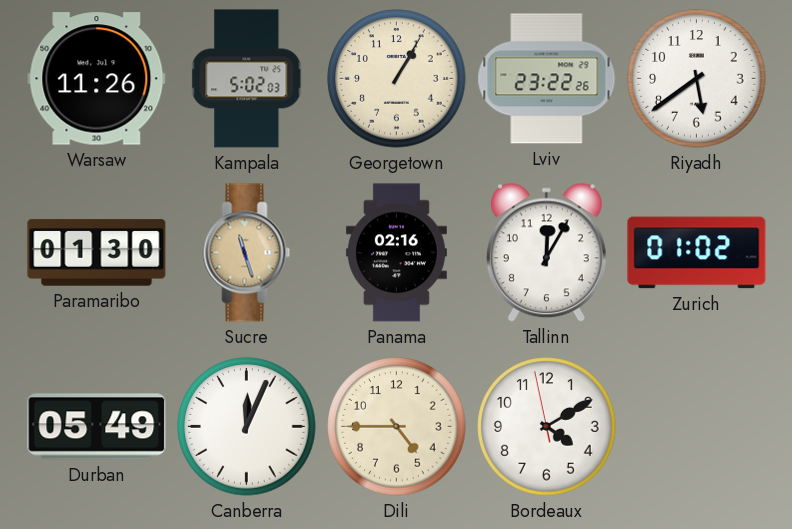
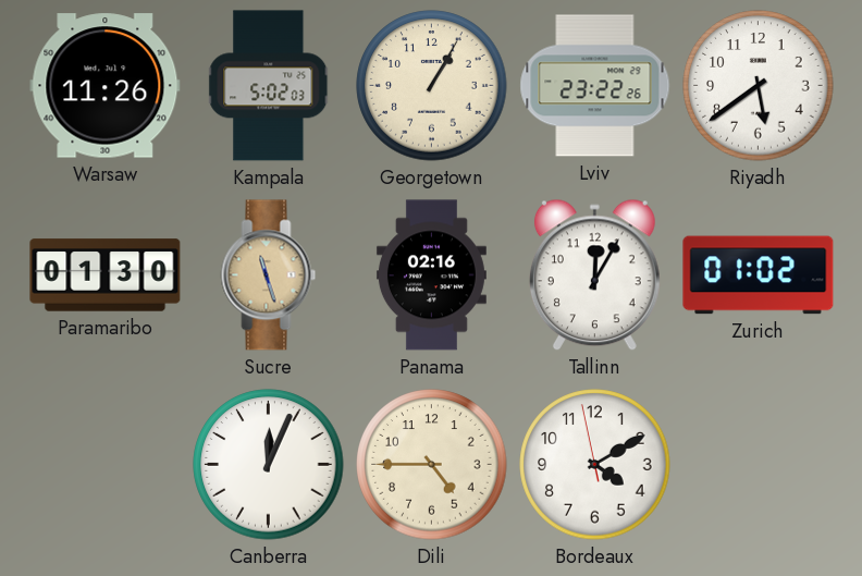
Durban: 05:49 -> none (97, 427)
